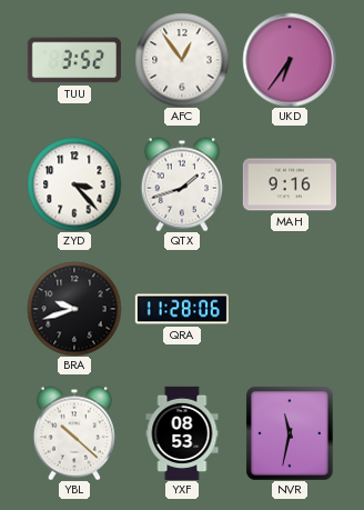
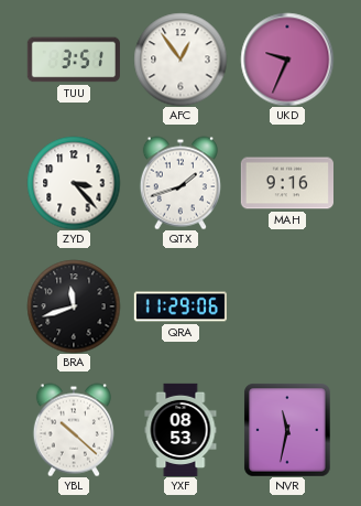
TUU: 3:52 -> 3:51 (74, 60)
UKD: 6:36 -> 9:34 (287, 60)
BRA: 9:42 -> 11:42 (74, 306)
QRA: 11:28 -> 11:29 (179, 306)
